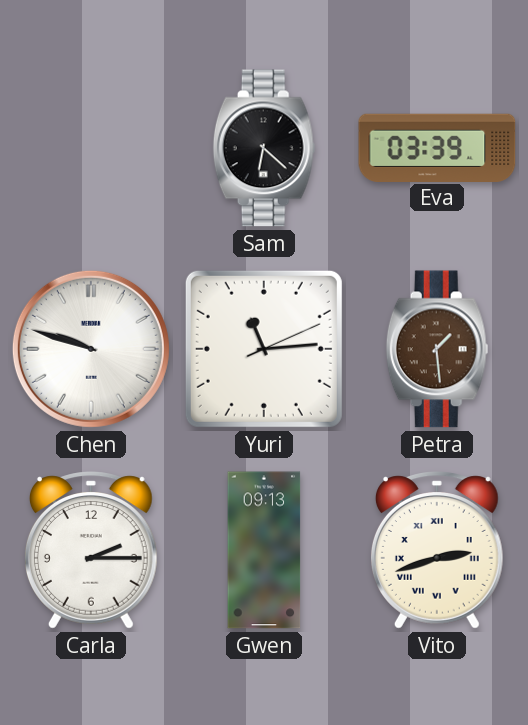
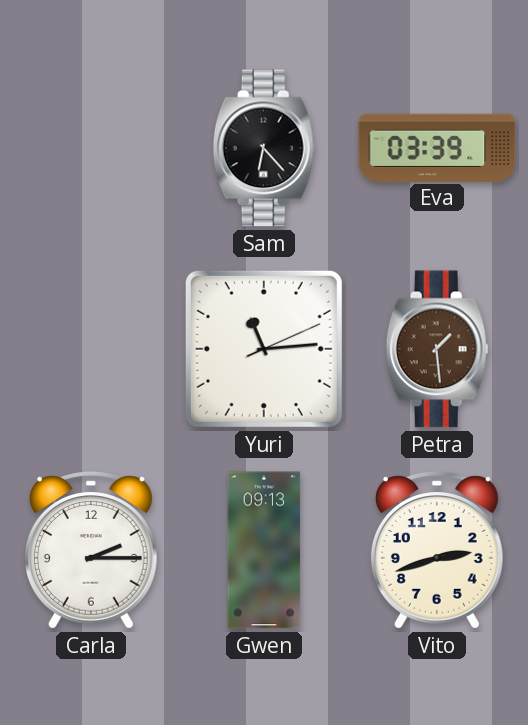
Sam: 6:22 -> 6:23 (264, 148)
Chen: 9:48 -> none (91, 349)
Vito numerals: Roman -> Arabic (437, 550)
